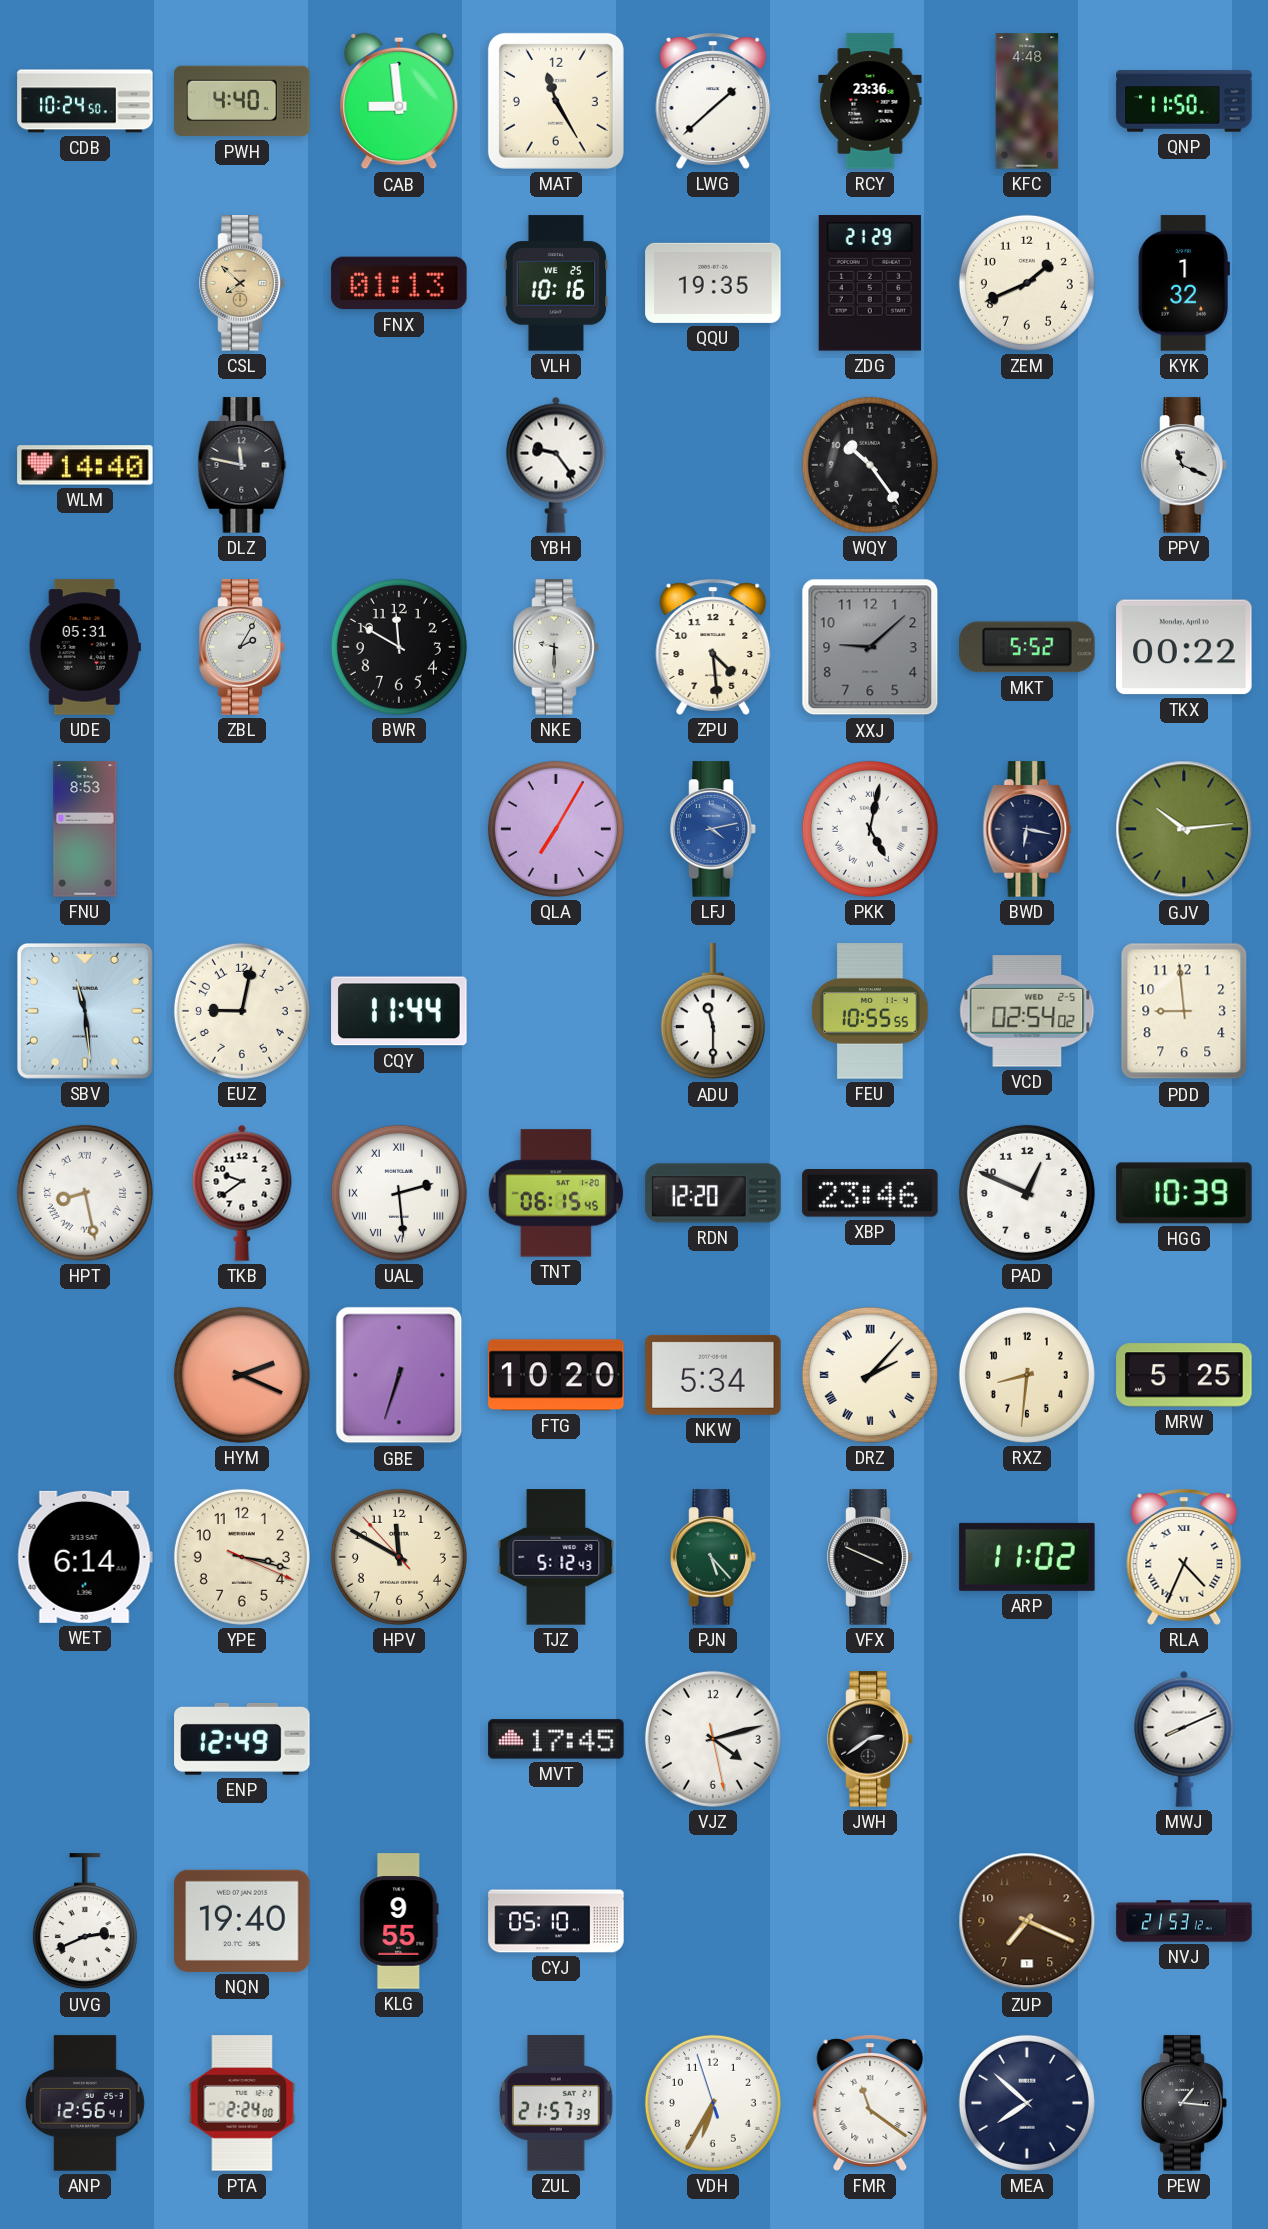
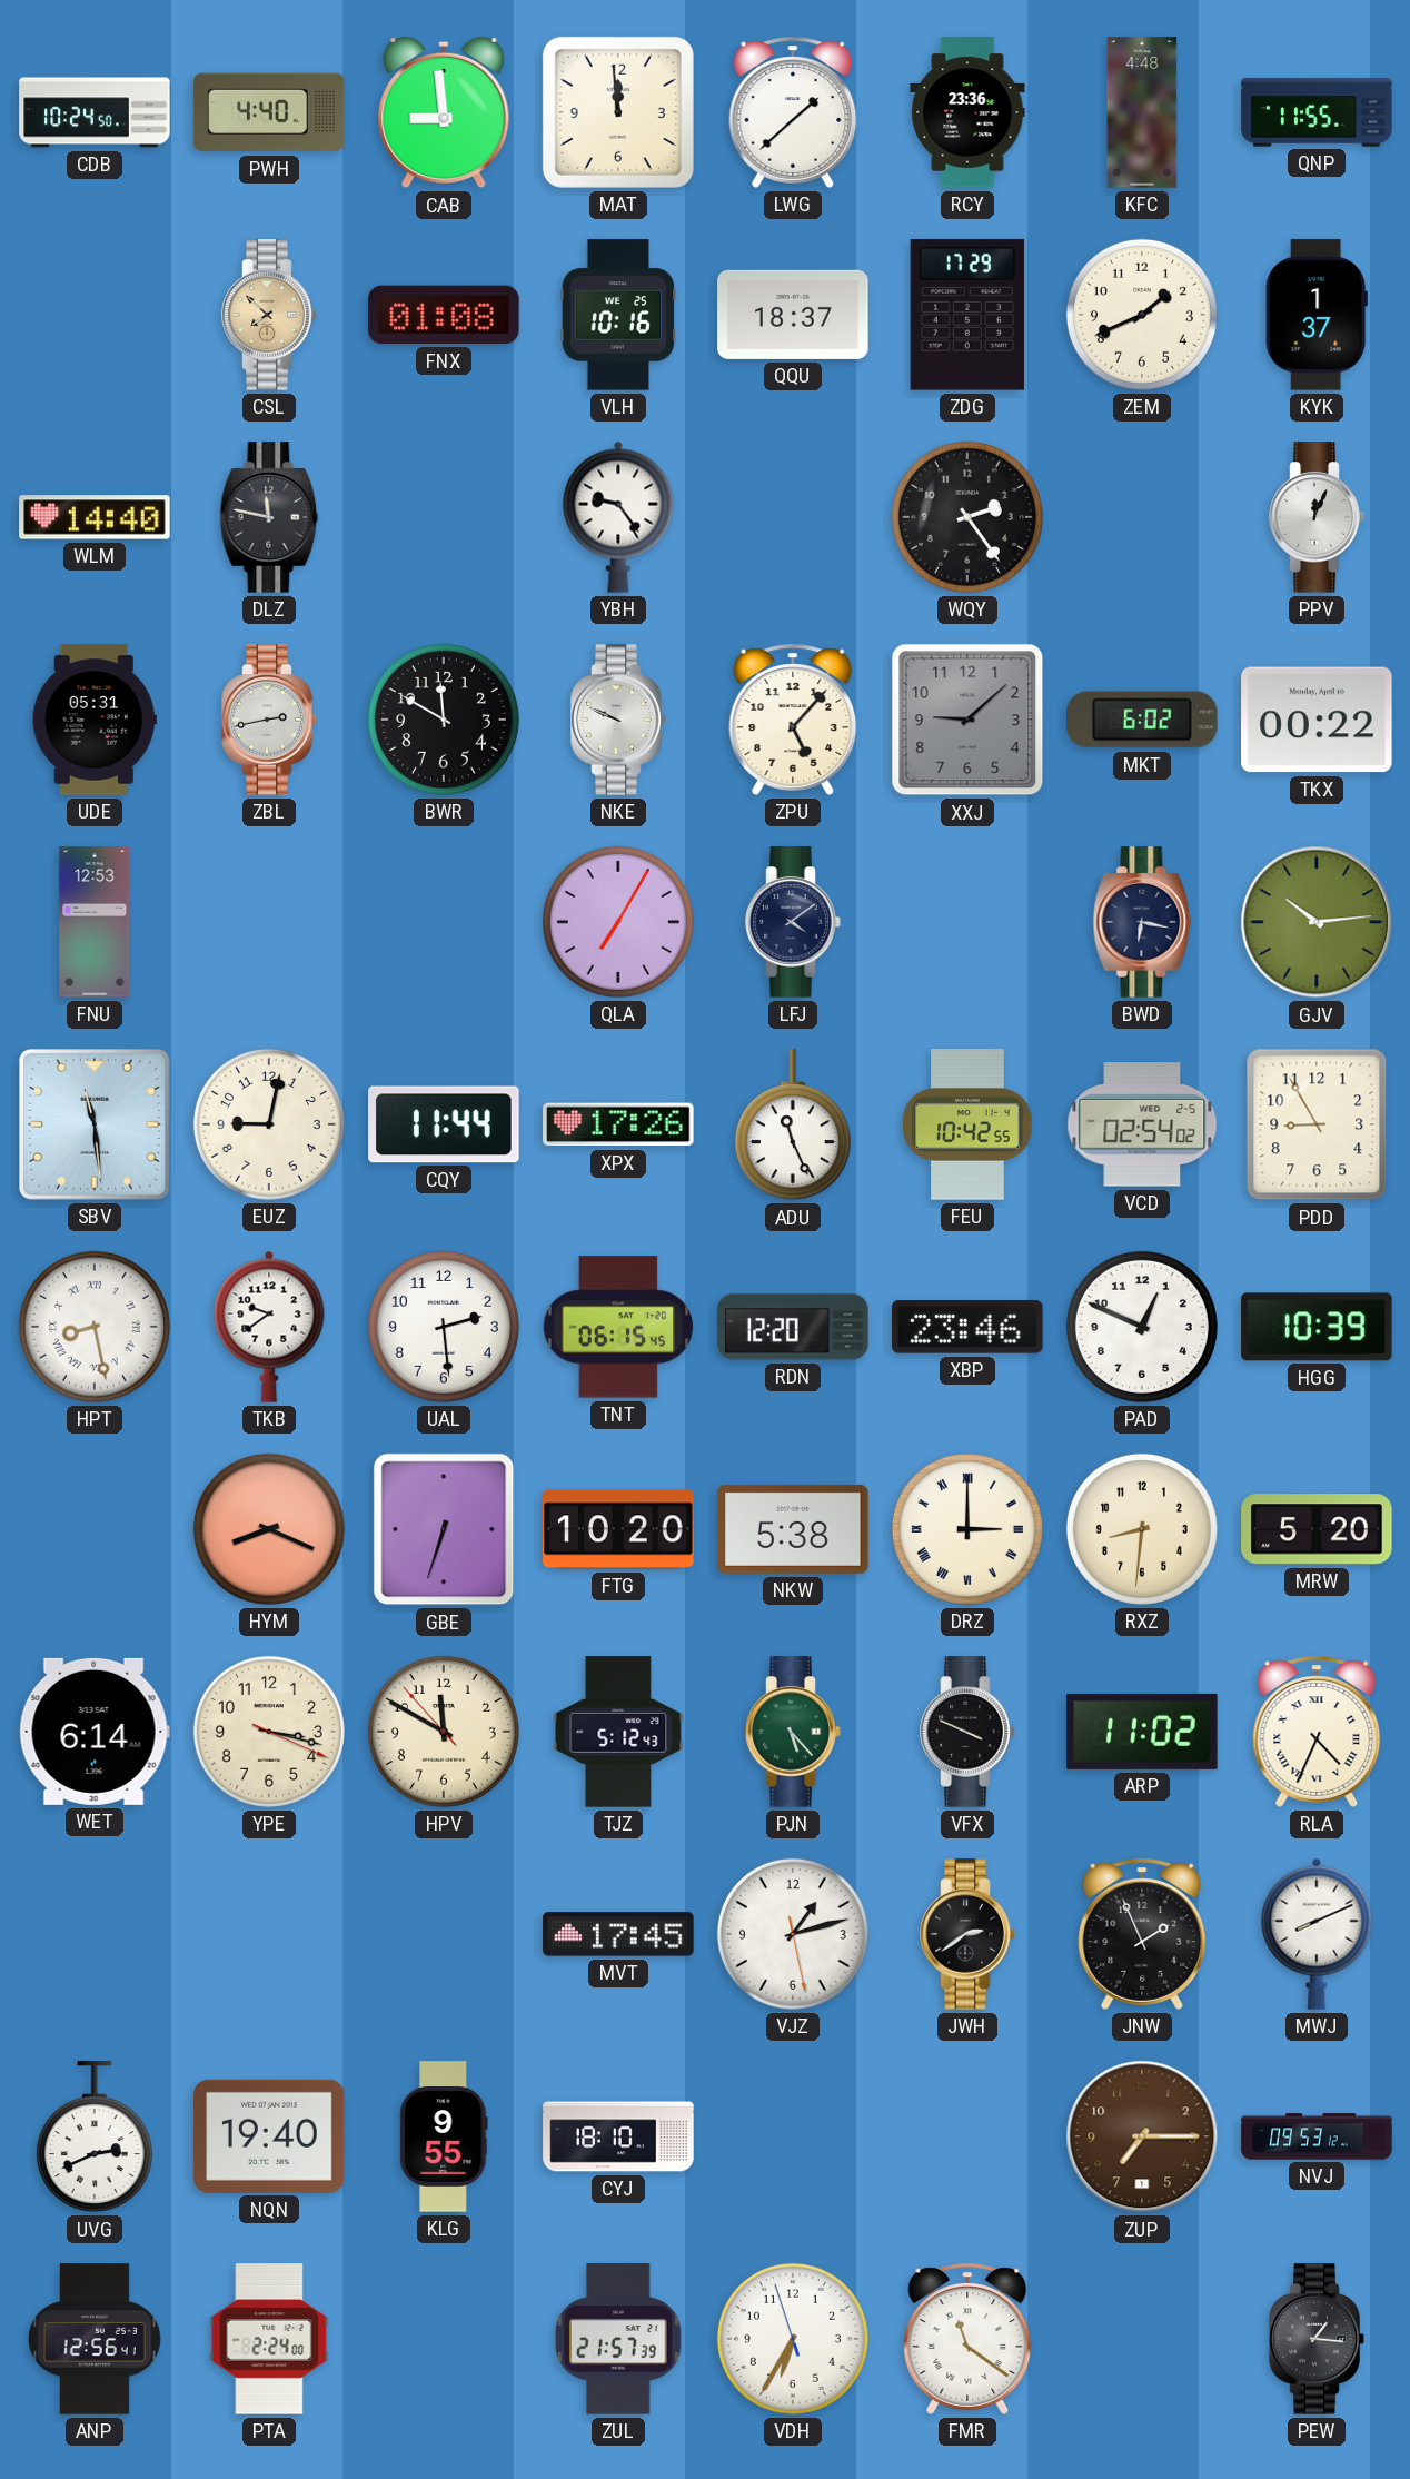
MAT: 11:25 -> 11:59 (618, 112)
QNP: 11:50 -> 11:55 (1317, 112)
FNX: 01:13 -> 01:08 (444, 315)
QQU: 19:35 -> 18:37 (793, 315)
ZDG: 21:29 -> 17:29 (967, 315)
KYK: 1:32 -> 1:37 (1317, 315)
WQY: 10:24 -> 2:24 (967, 517)
PPV: 11:19 -> 12:04 (1317, 517)
ZBL: 2:05 -> 2:43 (269, 720)
NKE: 9:30 -> 9:49 (618, 720)
ZPU: 4:29 -> 5:07 (793, 720)
MKT: 5:52 -> 6:02 (1142, 720)
FNU: 8:53 -> 12:53 (95, 922)
LFJ: 4:13 -> 4:09 (793, 922)
LFJ dial: blue -> navy (793, 922)
PKK: 5:02 -> none (870, 829)
XPX: none -> 17:26 (618, 1124)
ADU: 11:30 -> 11:26 (793, 1126)
FEU: 10:55 -> 10:42 (967, 1124)
PDD: 8:59 -> 8:55 (1317, 1124)
UAL numerals: Roman -> Arabic (444, 1327)
HYM: 2:19 -> 8:19 (269, 1529)
NKW: 5:34 -> 5:38 (793, 1529)
DRZ: 2:07 -> 3:00 (967, 1529)
MRW: 5:25 -> 5:20 (1317, 1529)
ENP: 12:49 -> none (242, 1739)
VJZ: 4:12 -> 1:12 (793, 1934)
JNW: none -> 1:56 (1142, 1934)
CYJ: 05:10 -> 18:10 (618, 2136)
ZUP: 7:19 -> 7:15 (1142, 2136)
NVJ: 21:53 -> 09:53 (1317, 2136)
MEA: 7:52 -> none (1027, 2103)
